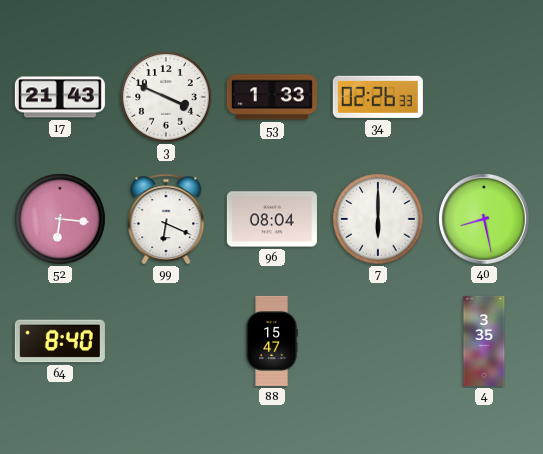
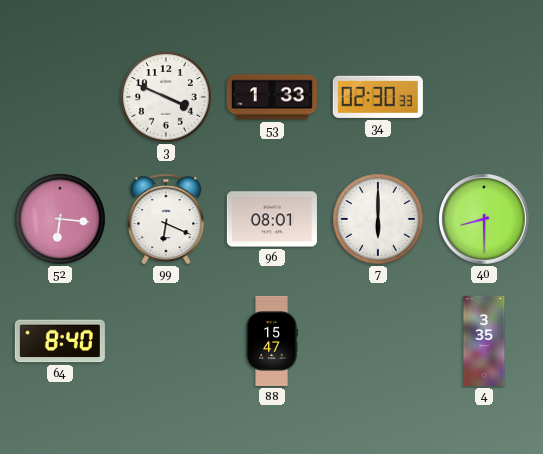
17: 21:43 -> none (60, 97)
34: 02:26 -> 02:30 (378, 97)
96: 08:04 -> 08:01 (272, 219)
40: 8:28 -> 8:30 (484, 219)
